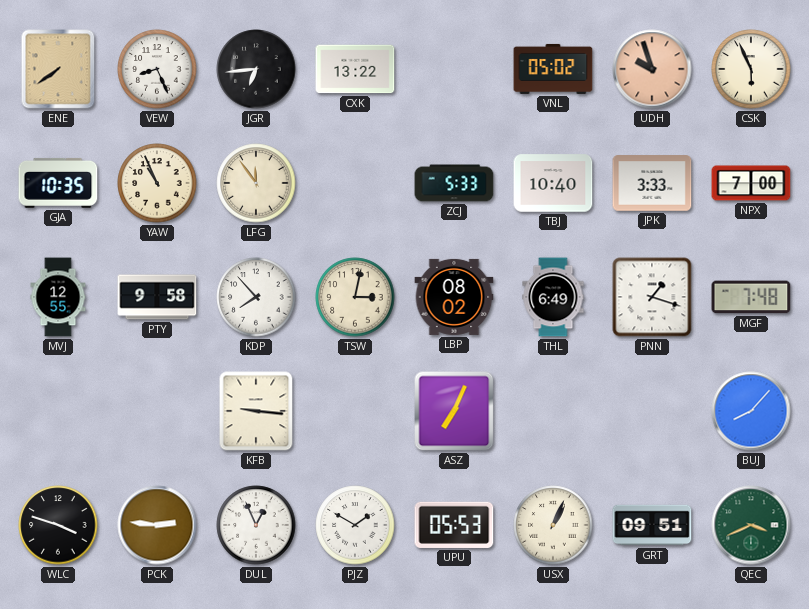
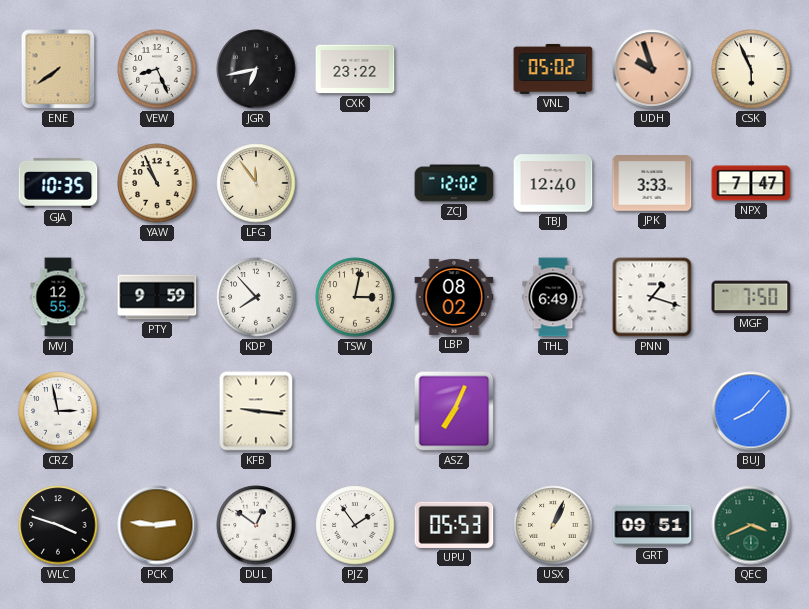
JGR: 6:44 -> 6:43 (256, 69)
CXK: 13:22 -> 23:22 (355, 69)
ZCJ: 5:33 -> 12:02 (454, 183)
TBJ: 10:40 -> 12:40 (553, 183)
NPX: 7:00 -> 7:47 (751, 183)
PTY: 9:58 -> 9:59 (157, 297)
MGF: 7:48 -> 7:50 (751, 297)
CRZ: none -> 2:58 (58, 411)
DUL: 12:56 -> 12:51 (256, 525)
PJZ: 1:50 -> 1:54 (355, 525)
